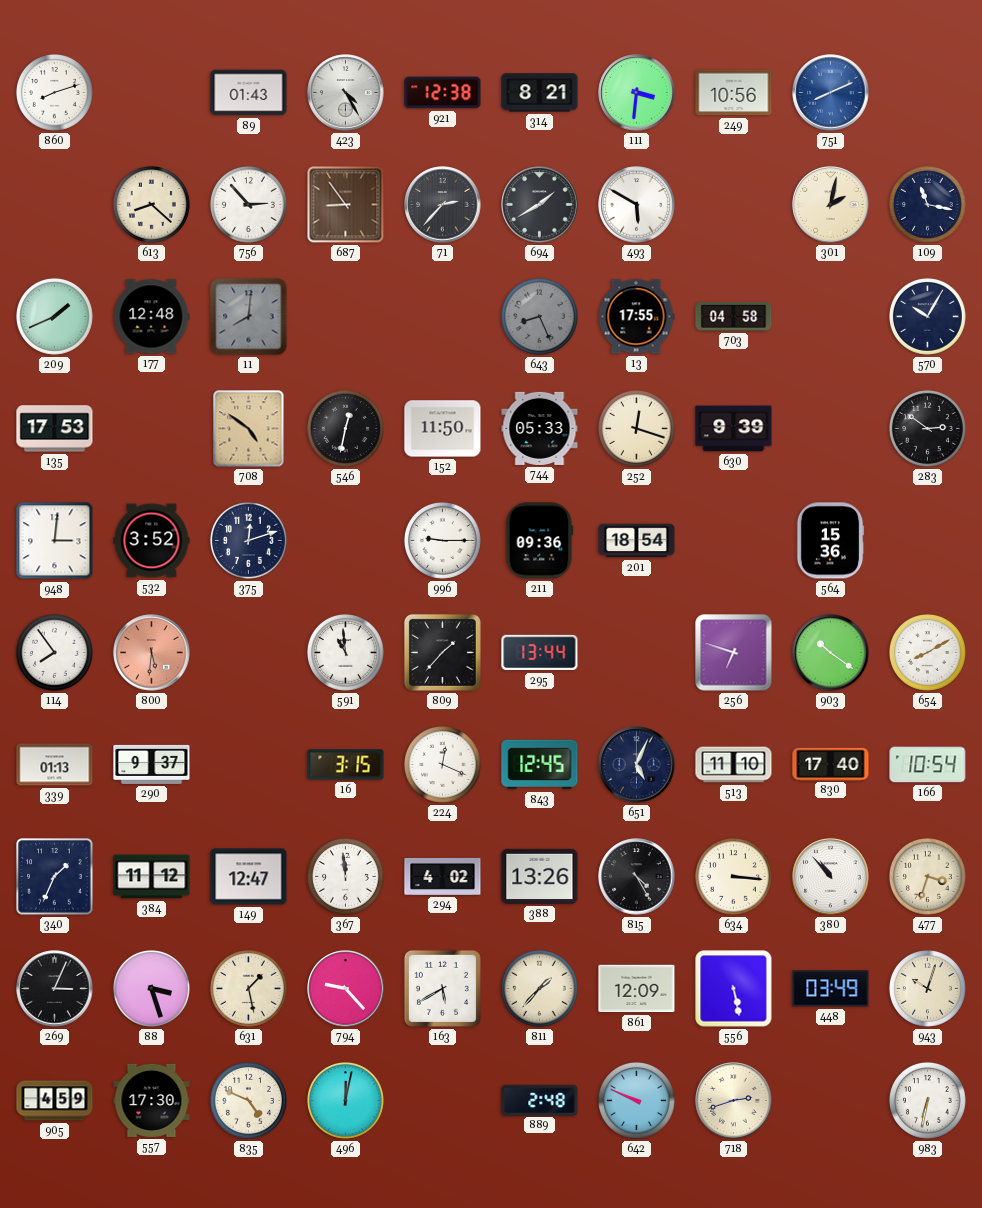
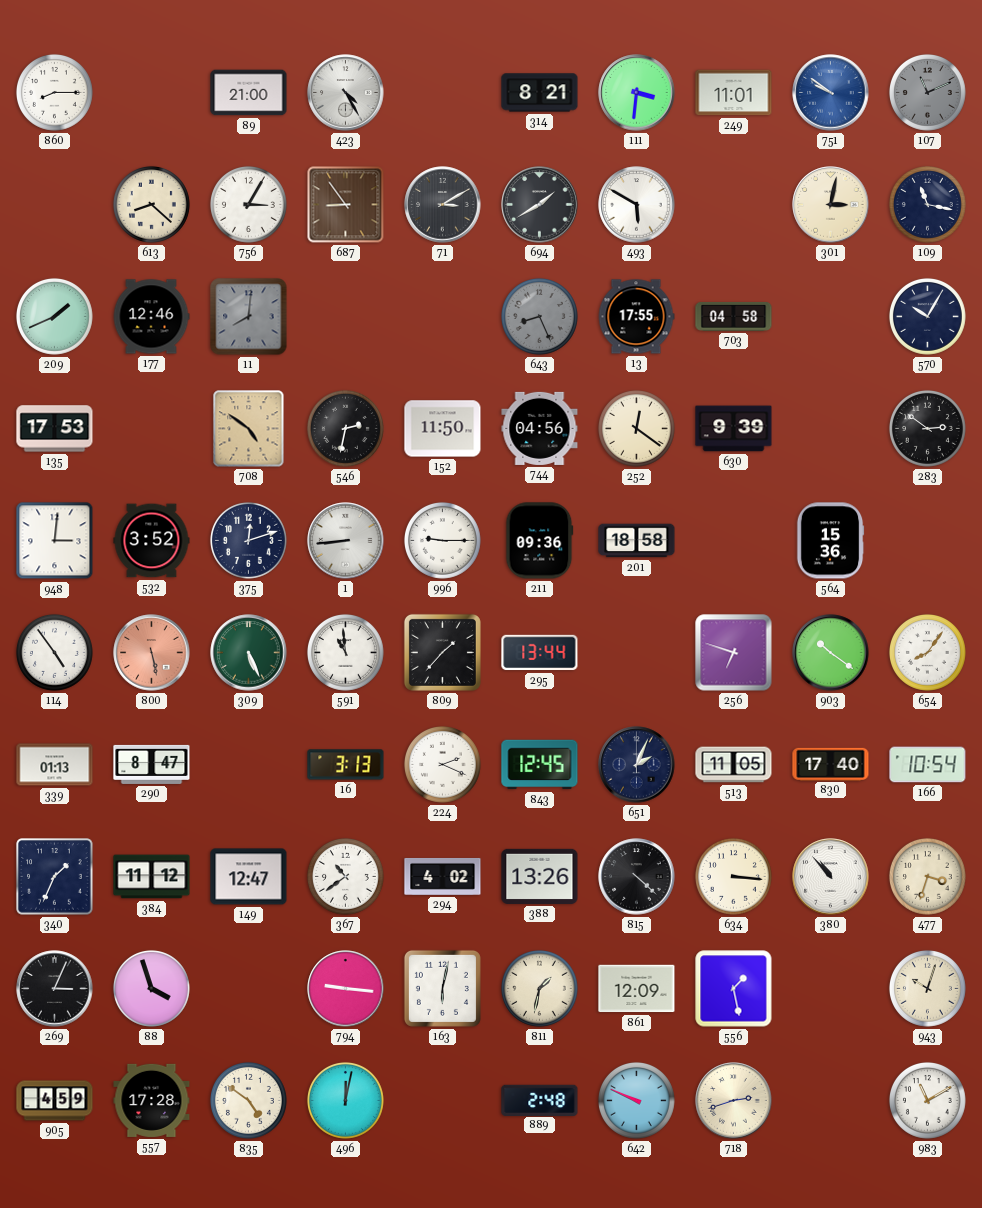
860: 8:12 -> 8:15 (54, 92)
89: 01:43 -> 21:00 (249, 93)
921: 12:38 -> none (443, 93)
249: 10:56 -> 11:01 (734, 93)
751: 8:11 -> 9:51 (831, 93)
107: none -> 11:11 (927, 92)
756: 2:53 -> 3:05 (248, 204)
71: 2:37 -> 3:10 (443, 205)
301: 2:02 -> 3:02 (831, 205)
177: 12:48 -> 12:46 (151, 317)
546: 12:32 -> 2:32 (345, 428)
744: 05:33 -> 04:56 (540, 428)
252: 12:18 -> 12:21 (636, 428)
1: none -> 8:44 (346, 541)
201: 18:54 -> 18:58 (637, 541)
114: 7:54 -> 4:54 (54, 652)
800: 5:31 -> 5:28 (152, 653)
309: none -> 5:26 (249, 653)
654: 8:10 -> 8:06 (927, 652)
290: 9:37 -> 8:47 (152, 764)
16: 3:15 -> 3:13 (346, 765)
224: 12:19 -> 2:19 (442, 764)
651: 5:04 -> 2:04 (637, 765)
513: 11:10 -> 11:05 (734, 765)
367: 11:59 -> 10:39 (345, 876)
815: 4:25 -> 4:22 (637, 877)
88: 3:27 -> 3:57 (151, 988)
631: 1:28 -> none (248, 988)
794: 9:23 -> 9:16 (346, 989)
163: 5:40 -> 6:02 (442, 988)
811: 1:37 -> 1:32 (539, 988)
556: 5:28 -> 1:28 (734, 989)
448: 03:49 -> none (831, 989)
557: 17:30 -> 17:28 (152, 1100)
835: 4:49 -> 4:51 (248, 1100)
983: 6:32 -> 11:10 (927, 1100)
